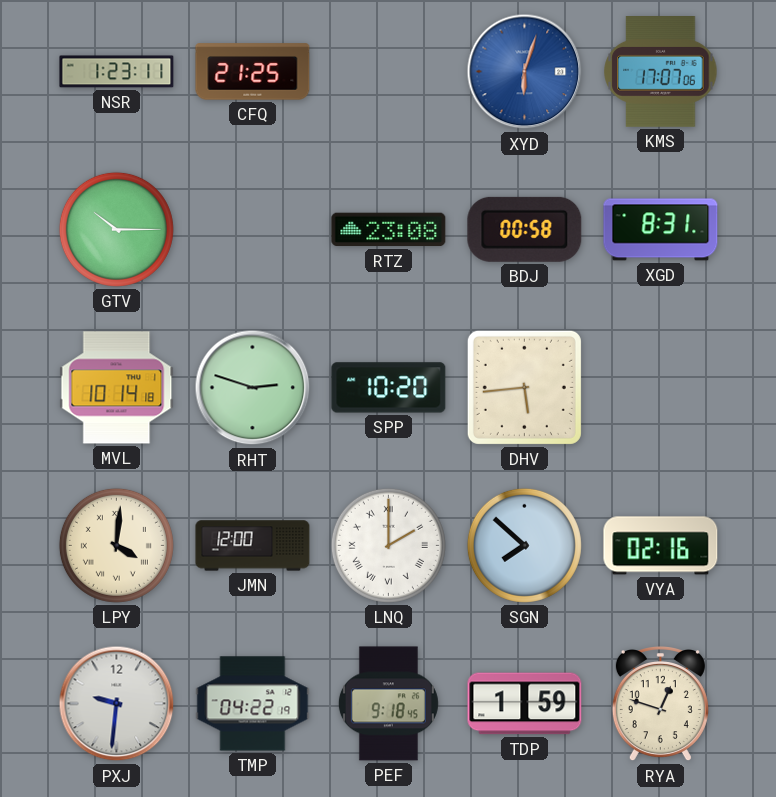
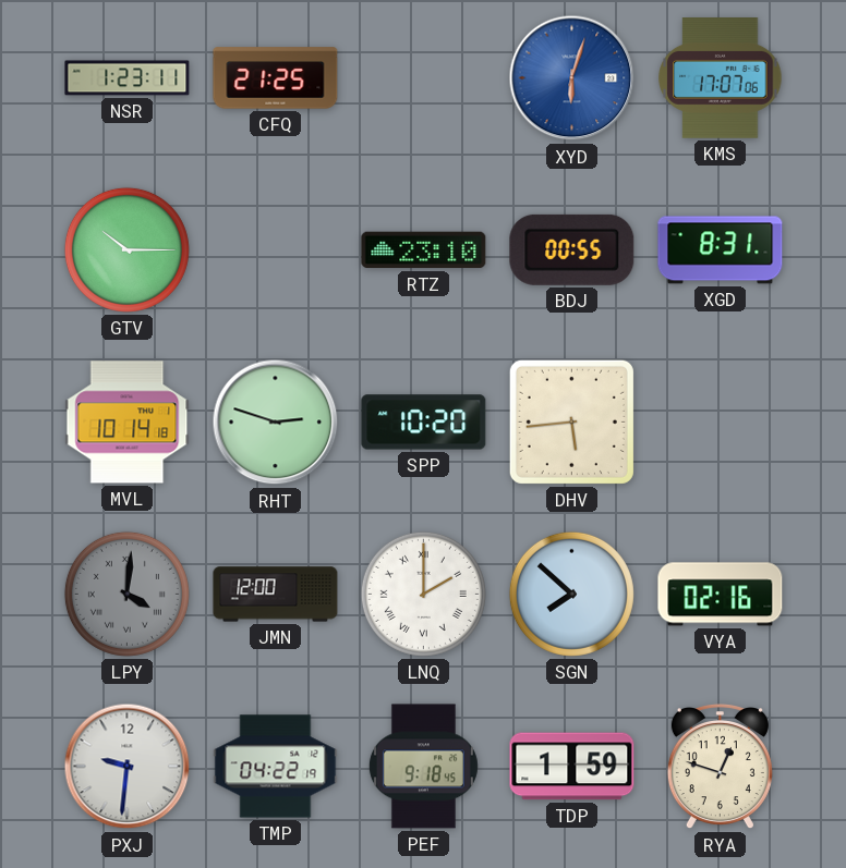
RTZ: 23:08 -> 23:10 (424, 250)
BDJ: 00:58 -> 00:55 (572, 249)
LPY dial: cream -> grey (126, 594)
